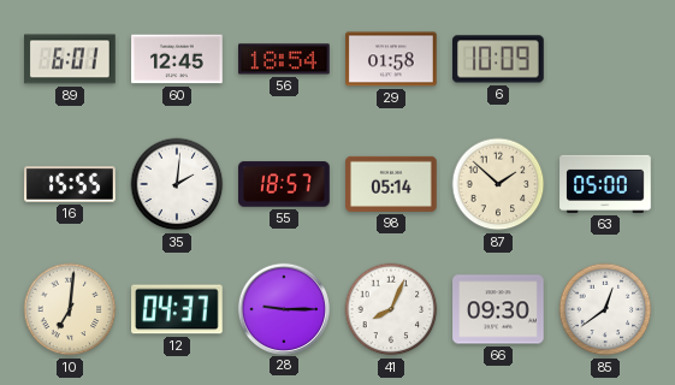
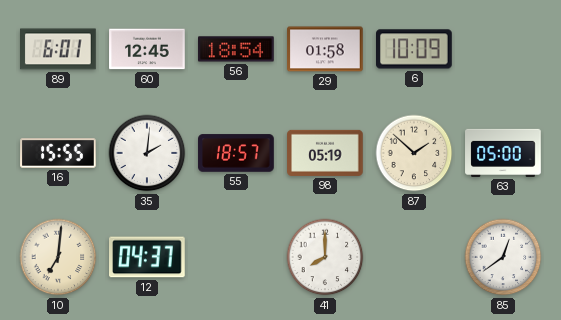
98: 05:14 -> 05:19 (325, 153)
28: 9:15 -> none (283, 308)
41: 8:04 -> 8:00 (325, 257)
66: 09:30 -> none (498, 309)
